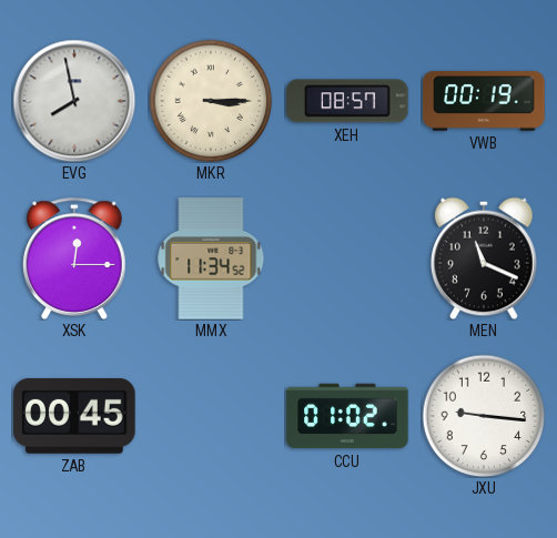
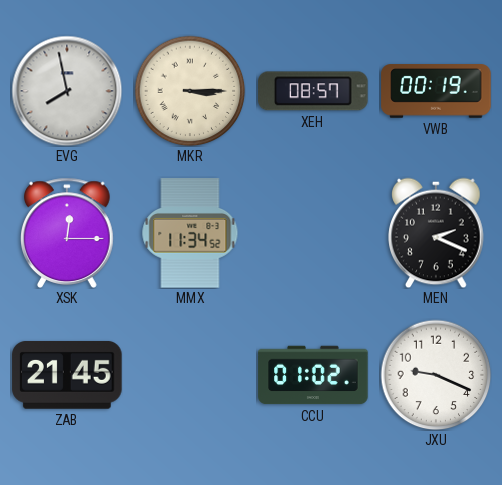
MEN: 11:19 -> 2:19 (436, 233)
ZAB: 00:45 -> 21:45 (67, 375)
JXU: 9:16 -> 9:19 (436, 375)
